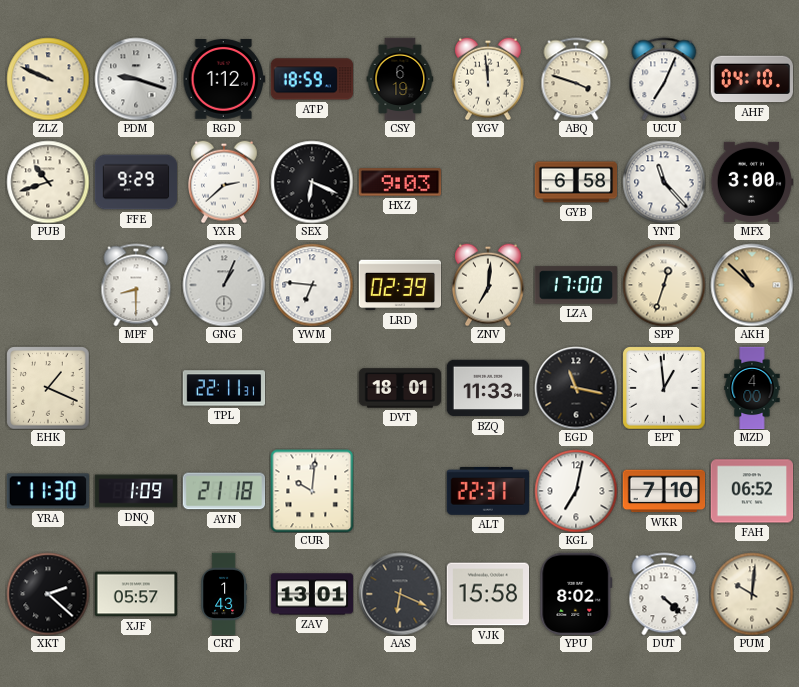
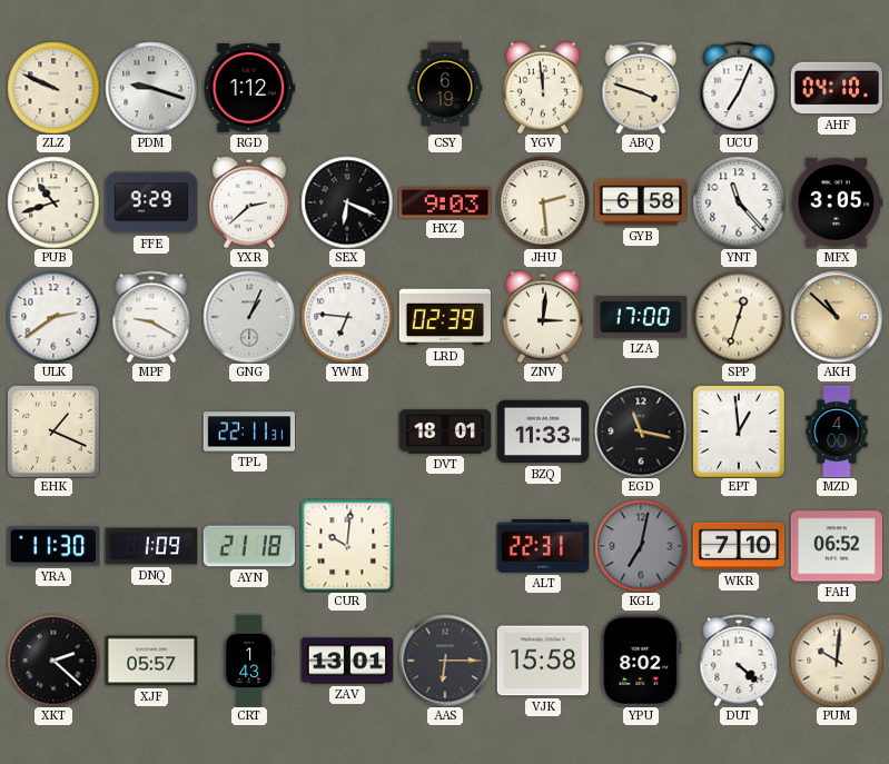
ATP: 18:59 -> none (312, 79)
JHU: none -> 2:29 (543, 202)
MFX: 3:00 -> 3:05 (837, 202)
ULK: none -> 2:39 (53, 317)
MPF: 8:30 -> 9:20 (151, 317)
ZNV: 7:01 -> 3:01 (544, 317)
KGL dial: white -> grey (641, 546)
AAS: 6:19 -> 6:15 (445, 661)
